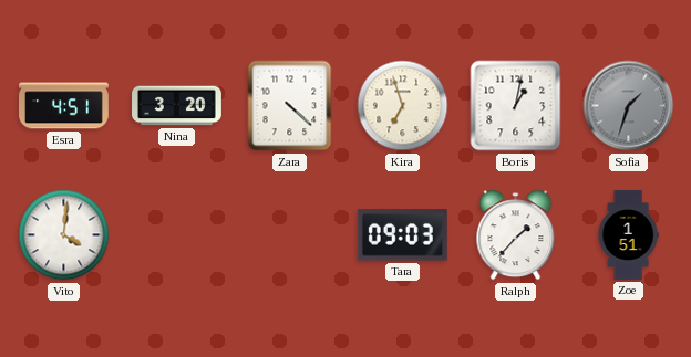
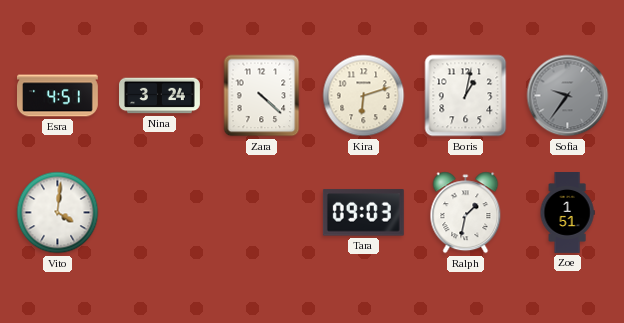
Nina: 3:20 -> 3:24 (160, 96)
Kira: 6:57 -> 6:12 (364, 96)
Sofia: 1:33 -> 9:36 (568, 96)
Ralph: 1:37 -> 1:32 (466, 213)
